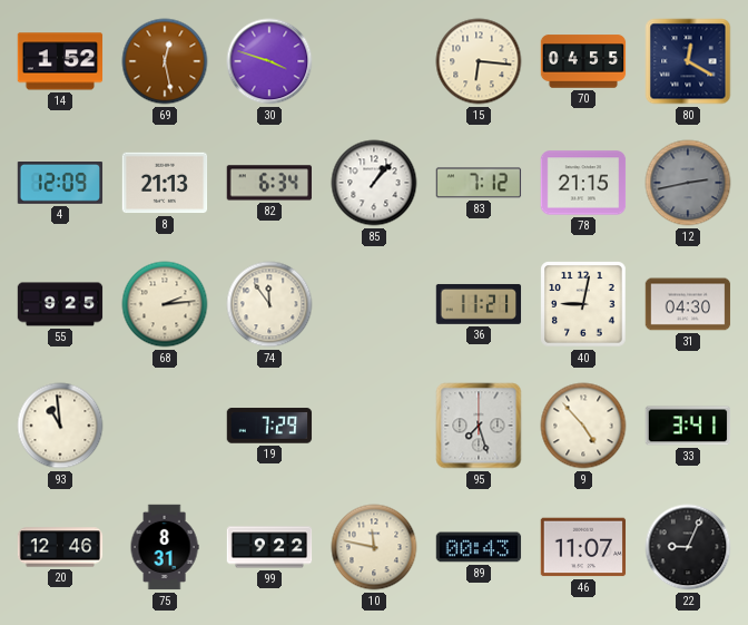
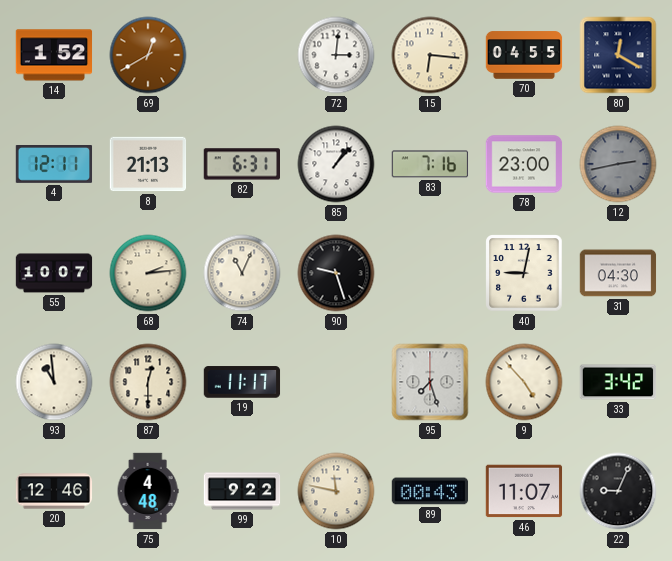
69: 12:28 -> 12:40 (148, 55)
30: 3:48 -> none (269, 61)
72: none -> 3:01 (336, 55)
4: 12:09 -> 12:11 (54, 165)
82: 6:34 -> 6:31 (241, 164)
83: 7:12 -> 7:16 (430, 164)
78: 21:15 -> 23:00 (524, 164)
55: 9:25 -> 10:07 (54, 273)
74: 11:54 -> 11:04 (242, 273)
90: none -> 9:27 (336, 273)
36: 11:21 -> none (479, 304)
87: none -> 12:30 (148, 382)
19: 7:29 -> 11:17 (242, 382)
33: 3:41 -> 3:42 (618, 382)
75: 8:31 -> 4:48 (148, 491)
